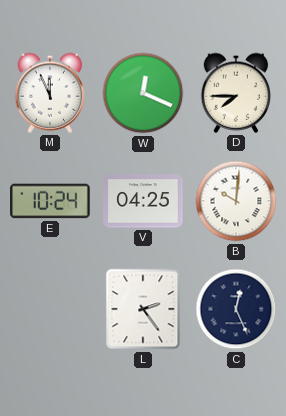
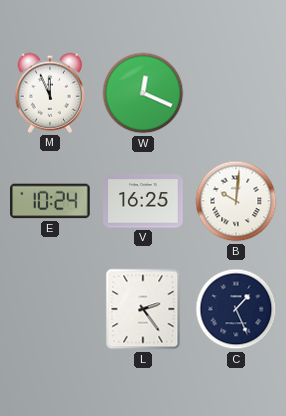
D: 7:45 -> none (236, 93)
V: 04:25 -> 16:25 (143, 201)
C: 12:26 -> 1:26 (236, 309)
